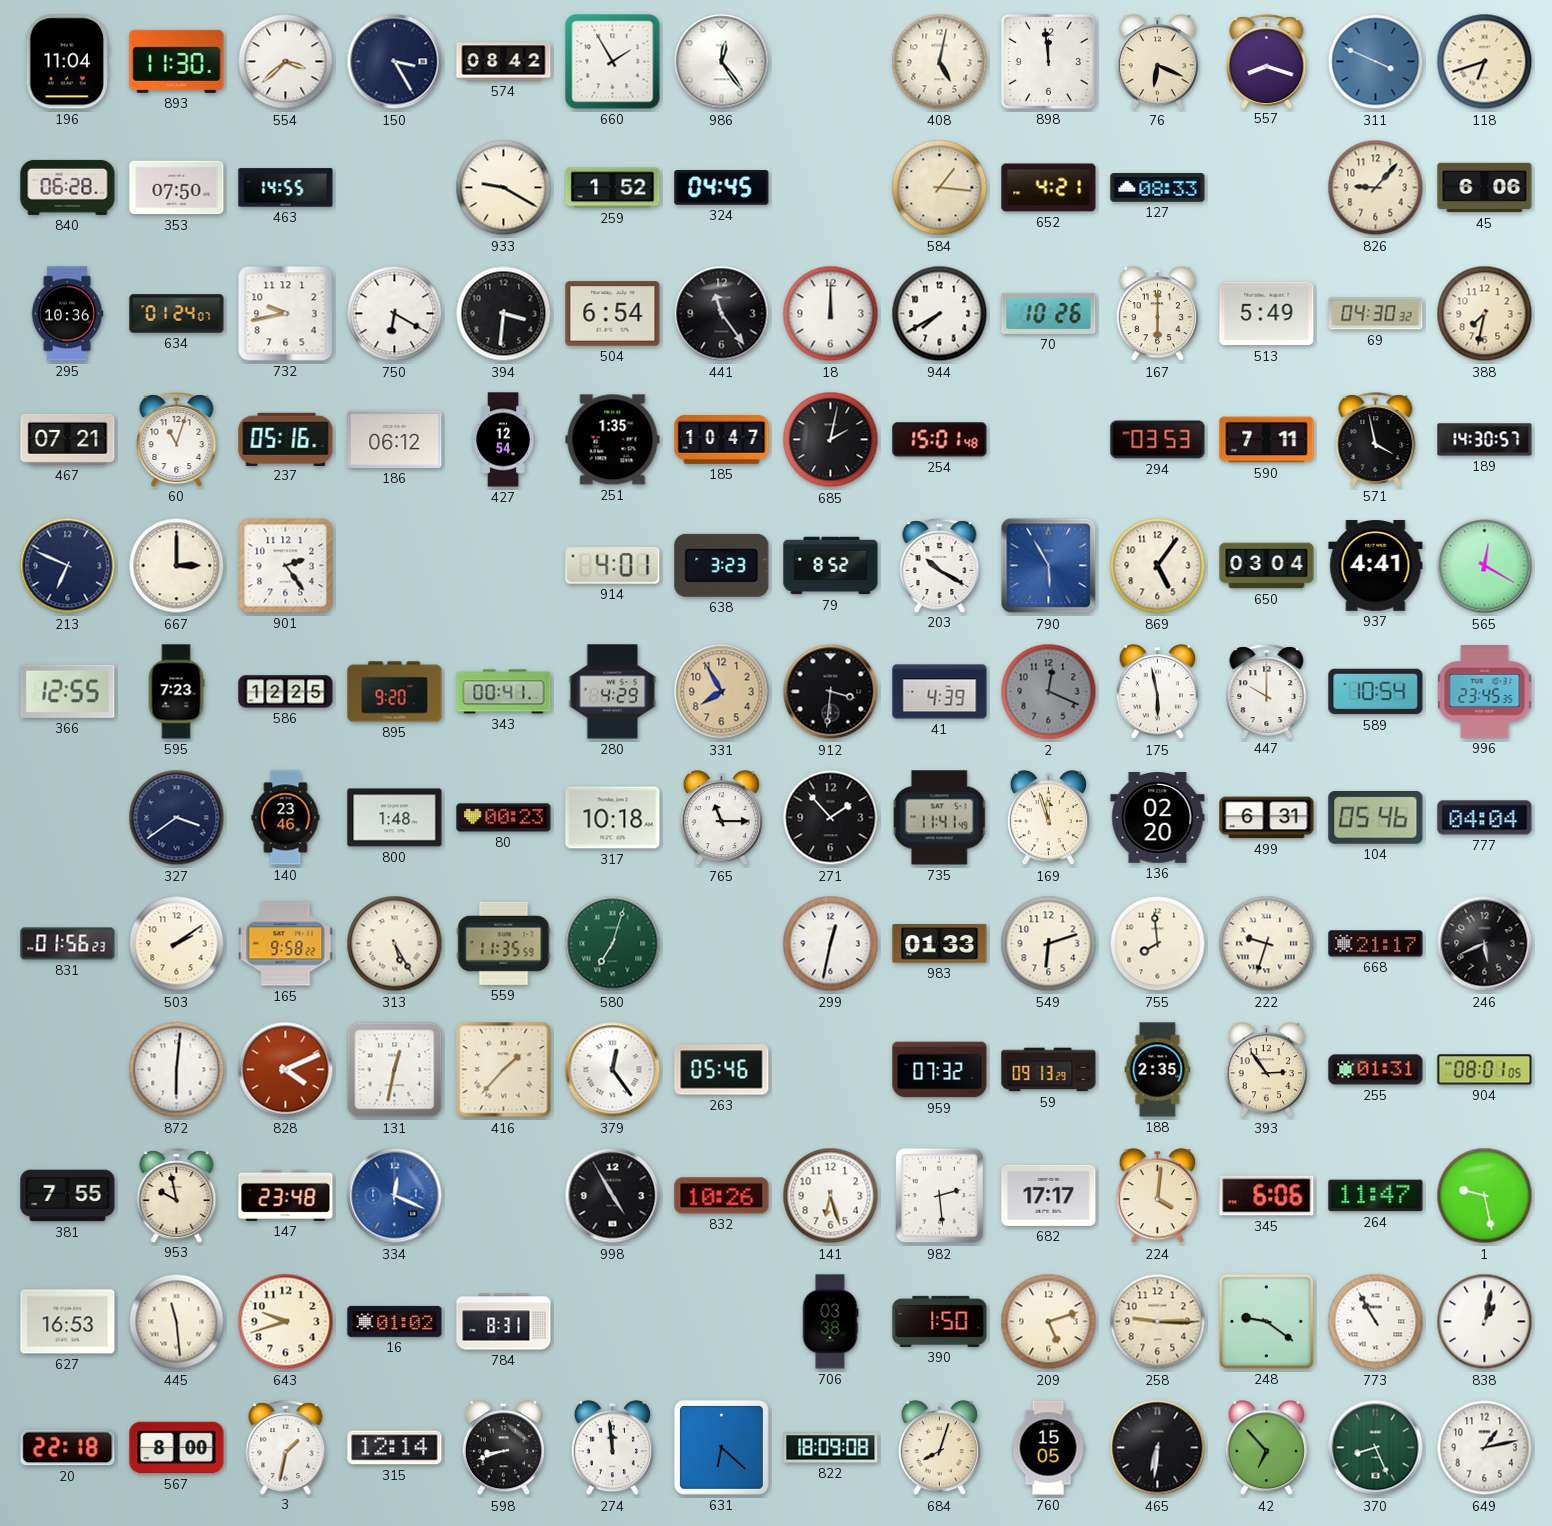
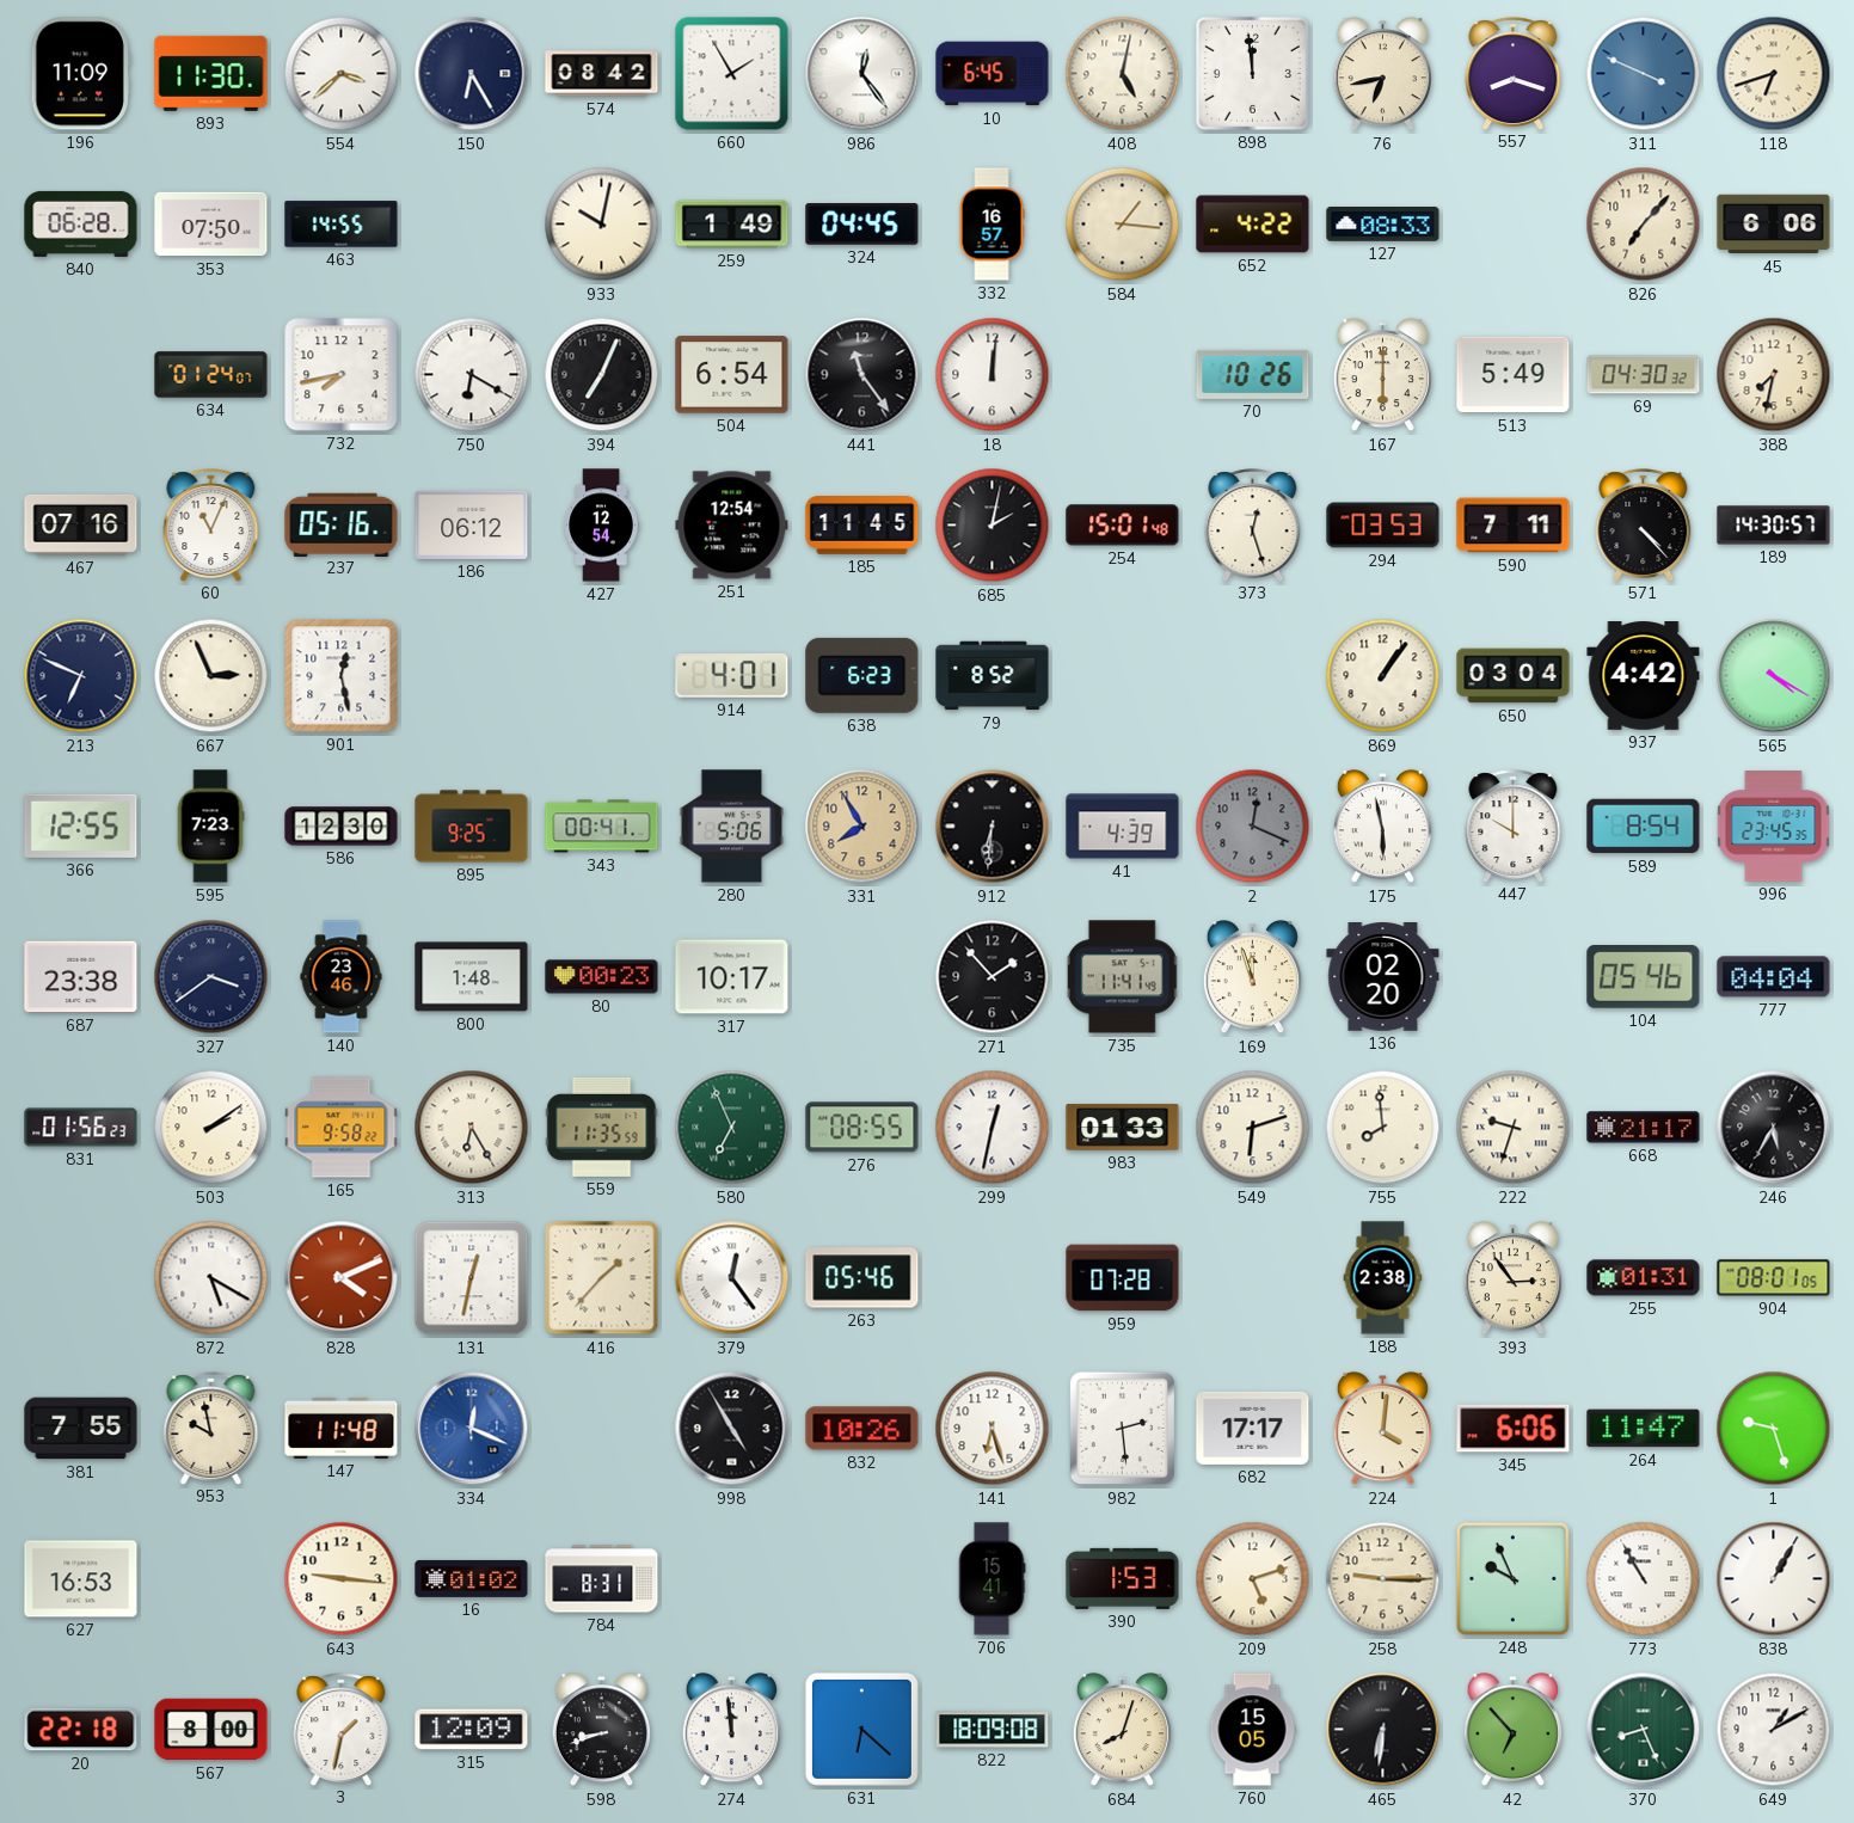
196: 11:04 -> 11:09 (80, 74)
150: 3:25 -> 6:25 (472, 74)
10: none -> 6:45 (993, 74)
76: 6:19 -> 6:43 (1382, 74)
933: 9:20 -> 10:02 (602, 225)
259: 1:52 -> 1:49 (732, 225)
332: none -> 16:57 (992, 225)
652: 4:21 -> 4:22 (1253, 225)
826: 9:07 -> 7:07 (1644, 225)
295: 10:36 -> none (67, 314)
732: 9:43 -> 7:43 (342, 375)
394: 3:31 -> 7:04 (602, 375)
18: 12:00 -> 12:01 (993, 375)
944: 7:40 -> none (940, 314)
467: 07:21 -> 07:16 (81, 524)
60: 11:03 -> 11:04 (211, 524)
251: 1:35 -> 12:54 (732, 526)
185: 10:47 -> 11:45 (862, 526)
373: none -> 12:27 (1253, 524)
571: 3:58 -> 4:23 (1644, 524)
667: 3:00 -> 2:56 (211, 676)
901: 2:24 -> 12:28 (342, 676)
638: 3:23 -> 6:23 (862, 675)
203: 10:20 -> none (940, 565)
790: 5:55 -> none (1049, 566)
869: 5:06 -> 1:06 (1383, 676)
937: 4:41 -> 4:42 (1644, 676)
565: 12:20 -> 4:20 (1774, 676)
586: 12:25 -> 12:30 (342, 827)
895: 9:20 -> 9:25 (472, 827)
280: 4:29 -> 5:06 (732, 827)
912: 3:31 -> 6:31 (993, 827)
589: 10:54 -> 8:54 (1644, 827)
687: none -> 23:38 (81, 977)
317: 10:18 -> 10:17 (732, 977)
765: 11:15 -> none (721, 818)
499: 6:31 -> none (1267, 818)
313: 5:25 -> 6:25 (472, 1128)
580: 7:03 -> 6:56 (732, 1128)
276: none -> 08:55 (862, 1128)
246: 5:41 -> 5:35 (1774, 1128)
872: 6:01 -> 5:20 (211, 1278)
959: 07:32 -> 07:28 (1123, 1278)
59: 09:13 -> none (1049, 1070)
188: 2:35 -> 2:38 (1383, 1278)
147: 23:48 -> 11:48 (342, 1428)
1: 9:28 -> 9:27 (1774, 1429)
445: 11:29 -> none (177, 1322)
643: 9:42 -> 9:16 (342, 1579)
706: 03:38 -> 15:41 (992, 1579)
390: 1:50 -> 1:53 (1123, 1578)
248: 9:21 -> 9:56 (1512, 1578)
838: 1:02 -> 1:05 (1774, 1579)
315: 12:14 -> 12:09 (472, 1730)
649: 1:13 -> 1:10 (1774, 1730)
